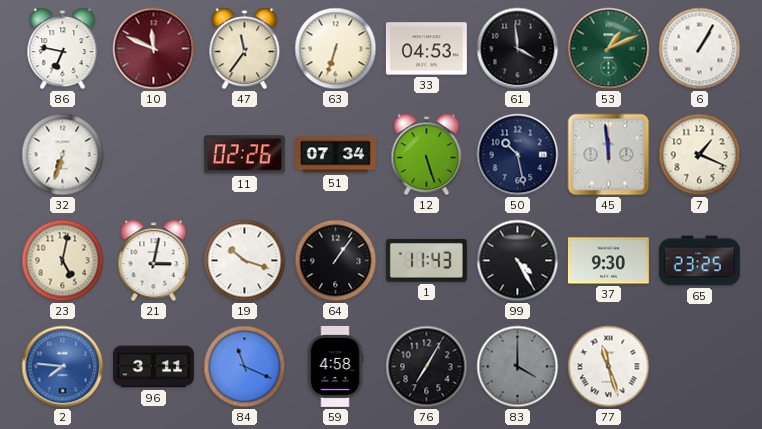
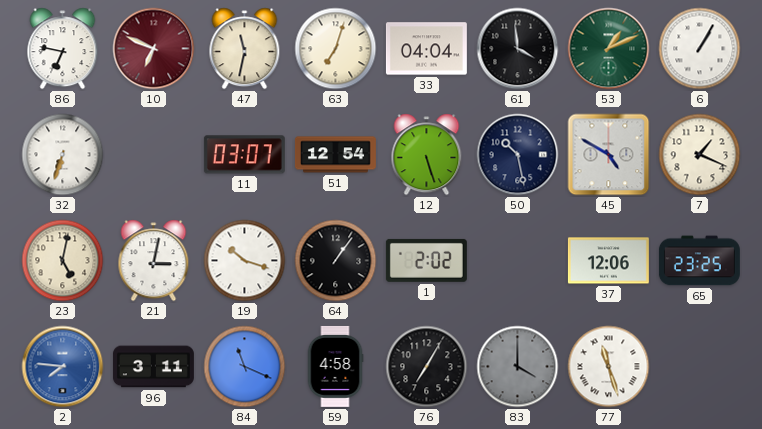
10: 11:49 -> 6:49 (154, 49)
47: 11:36 -> 11:32 (245, 49)
63: 6:33 -> 7:03 (336, 49)
33: 04:53 -> 04:04 (426, 49)
11: 02:26 -> 03:07 (244, 155)
51: 07:34 -> 12:54 (335, 155)
45: 11:59 -> 4:50 (609, 155)
1: 11:43 -> 2:02 (426, 260)
99: 4:25 -> none (518, 261)
37: 9:30 -> 12:06 (608, 261)
